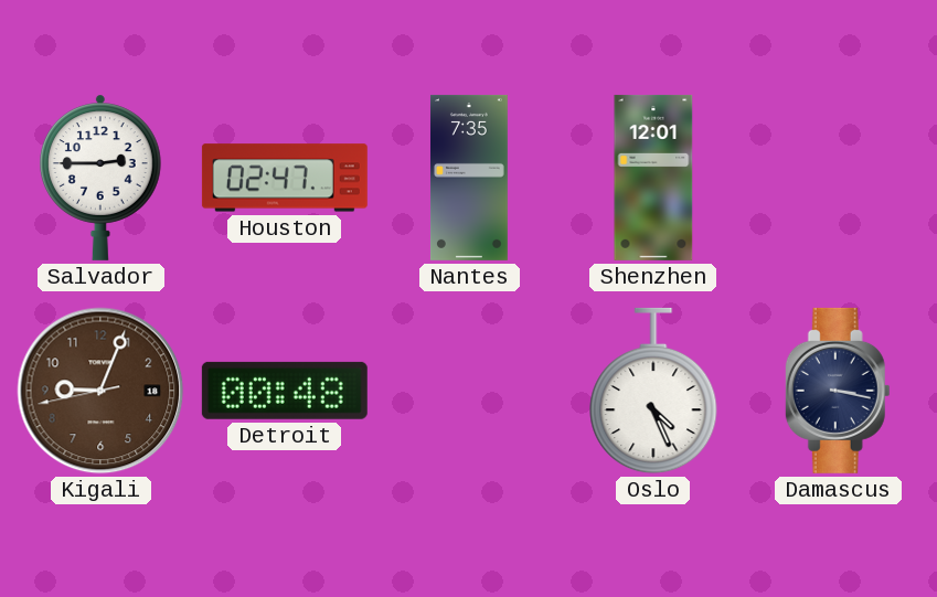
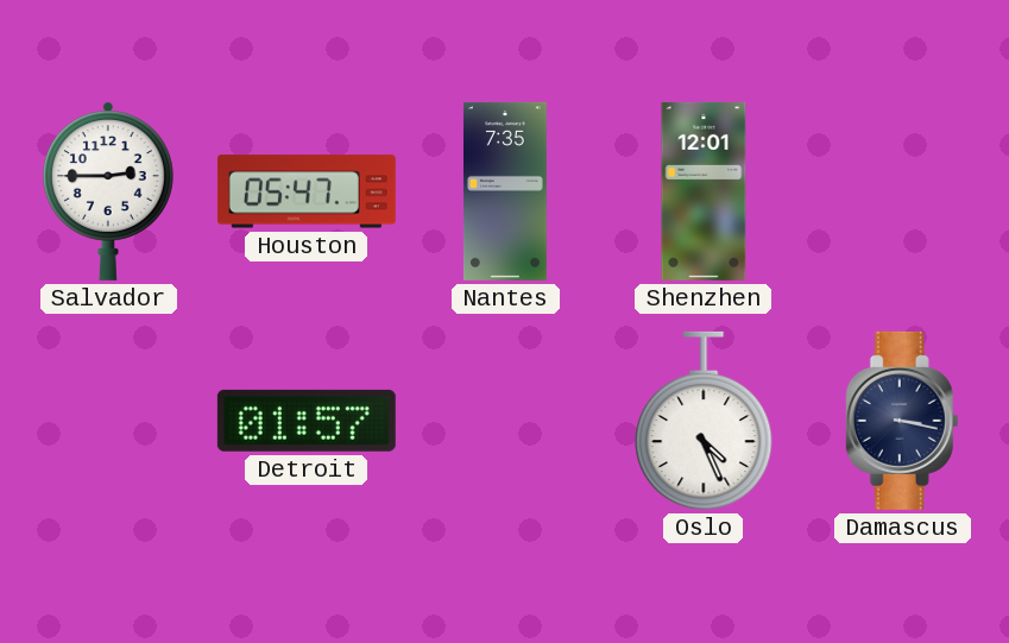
Houston: 02:47 -> 05:47 (307, 191)
Kigali: 9:03 -> none (100, 391)
Detroit: 00:48 -> 01:57 (307, 421)
